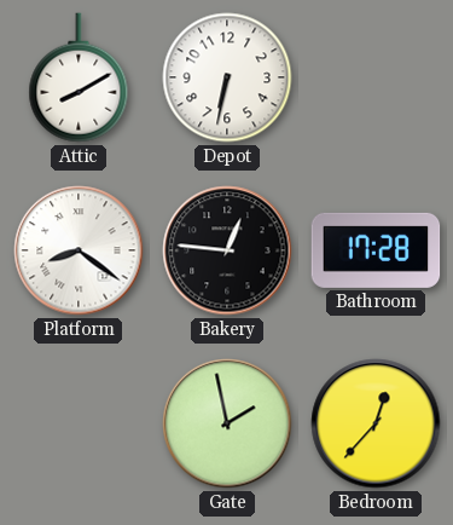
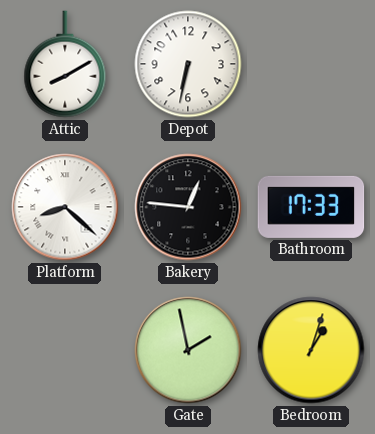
Platform: 8:21 -> 8:22 (65, 207)
Bathroom: 17:28 -> 17:33 (311, 207)
Bedroom: 12:37 -> 1:03 (311, 350)
